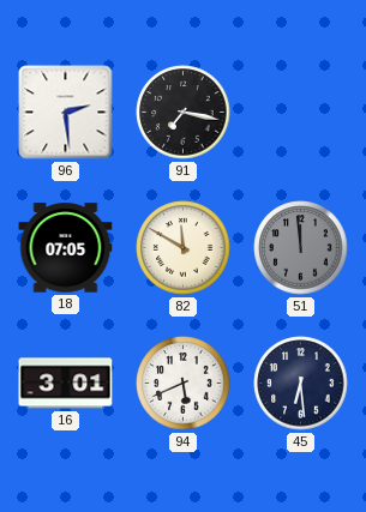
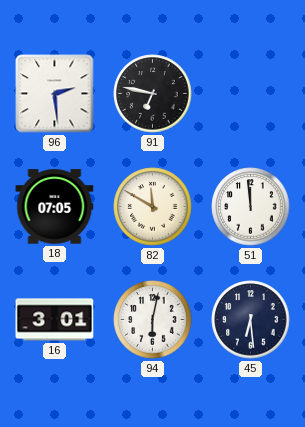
91: 7:17 -> 6:47 (153, 94)
51 dial: grey -> white (251, 207)
94: 5:41 -> 6:02 (153, 320)
